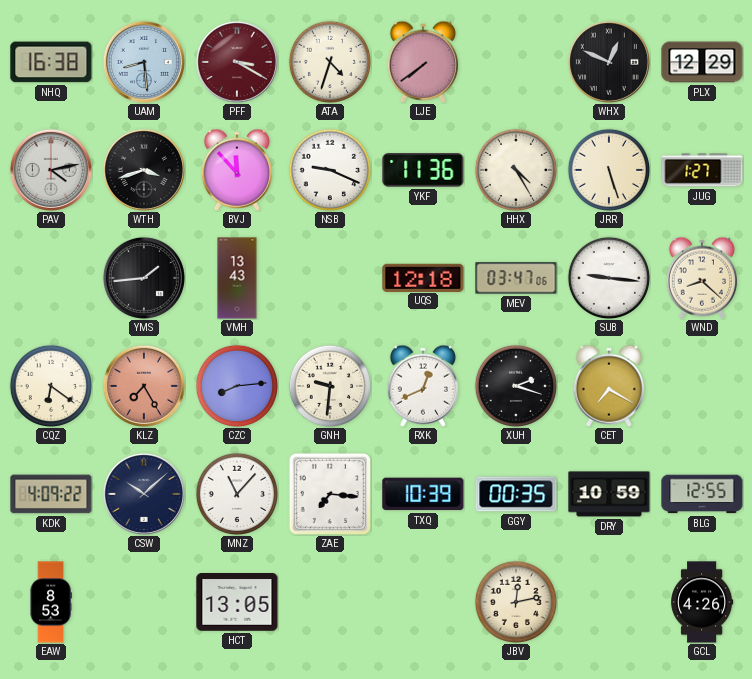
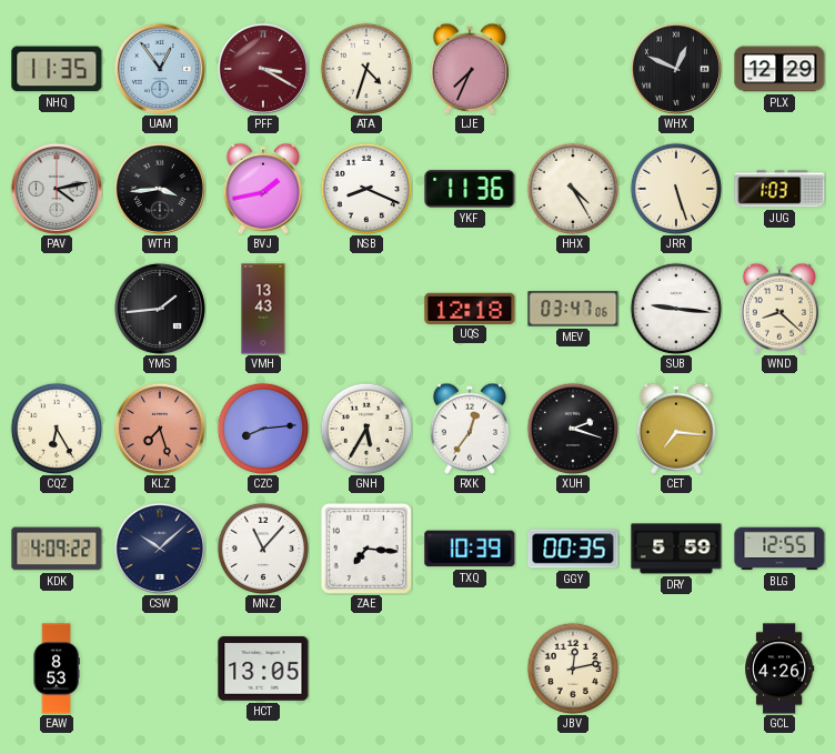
NHQ: 16:38 -> 11:35 (57, 69)
UAM: 8:29 -> 12:54 (160, 69)
LJE: 7:39 -> 7:34 (470, 69)
WTH: 3:42 -> 3:44 (160, 189)
BVJ: 11:53 -> 1:43 (263, 189)
NSB: 9:19 -> 8:19 (365, 188)
JUG: 1:27 -> 1:03 (779, 189)
CQZ: 6:21 -> 6:25 (56, 428)
KLZ: 7:25 -> 7:27 (160, 429)
GNH: 9:31 -> 5:35 (365, 428)
RXK: 12:41 -> 12:36 (470, 429)
CET: 7:20 -> 7:16 (676, 429)
DRY: 10:59 -> 5:59 (676, 549)
